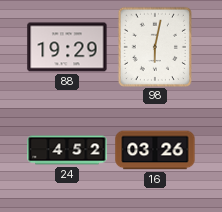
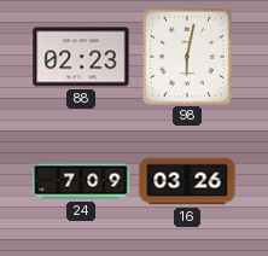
88: 19:29 -> 02:23 (81, 57)
24: 4:52 -> 7:09 (81, 181)
